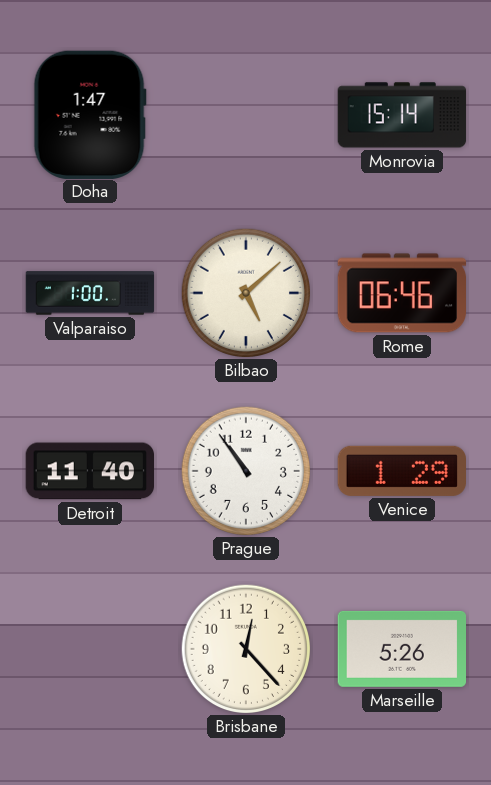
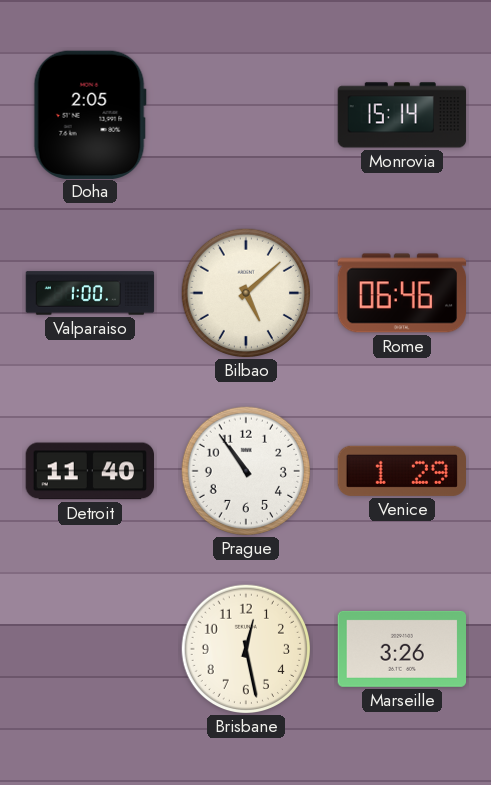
Doha: 1:47 -> 2:05 (90, 114)
Brisbane: 12:23 -> 12:28 (245, 648)
Marseille: 5:26 -> 3:26 (402, 649)
